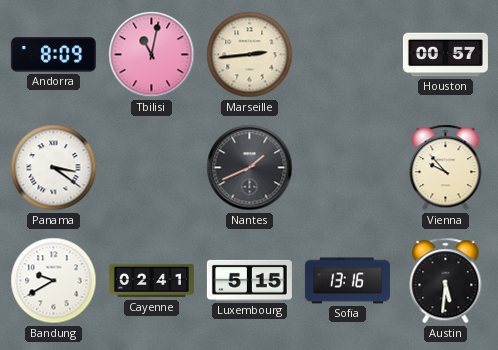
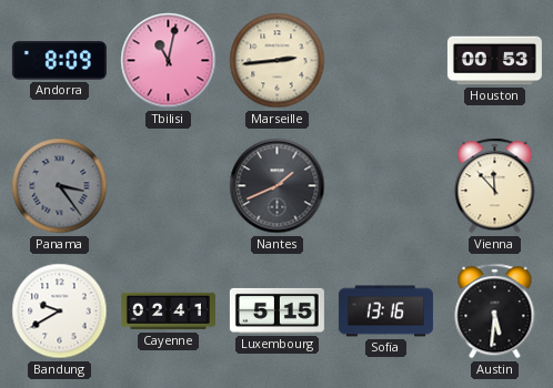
Houston: 00:57 -> 00:53 (494, 61)
Panama: 3:21 -> 3:24 (60, 186)
Panama dial: white -> grey (60, 186)
Vienna: 9:53 -> 11:53 (495, 186)
